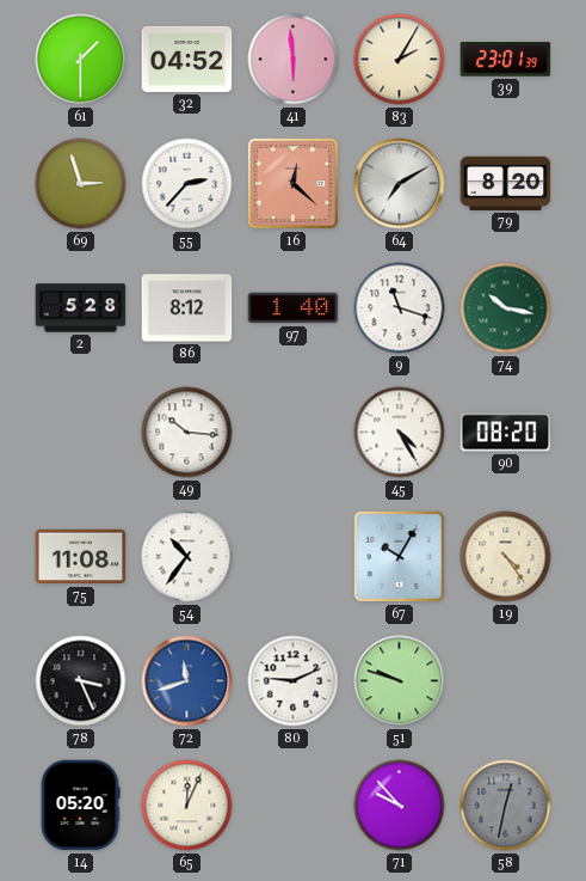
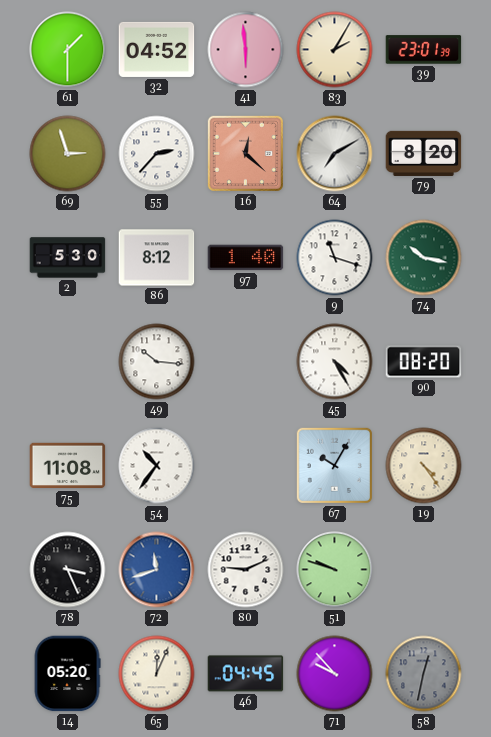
2: 5:28 -> 5:30 (68, 258)
46: none -> 04:45 (246, 674)
